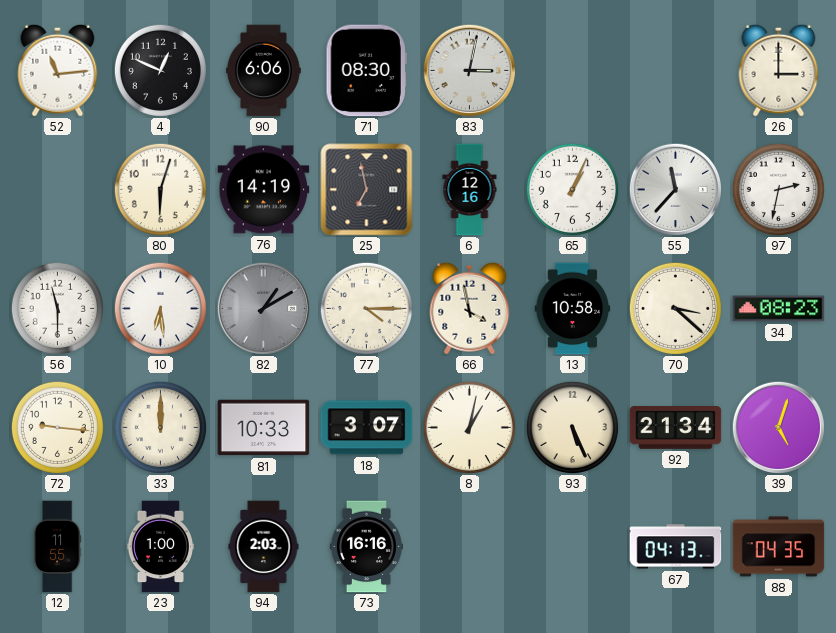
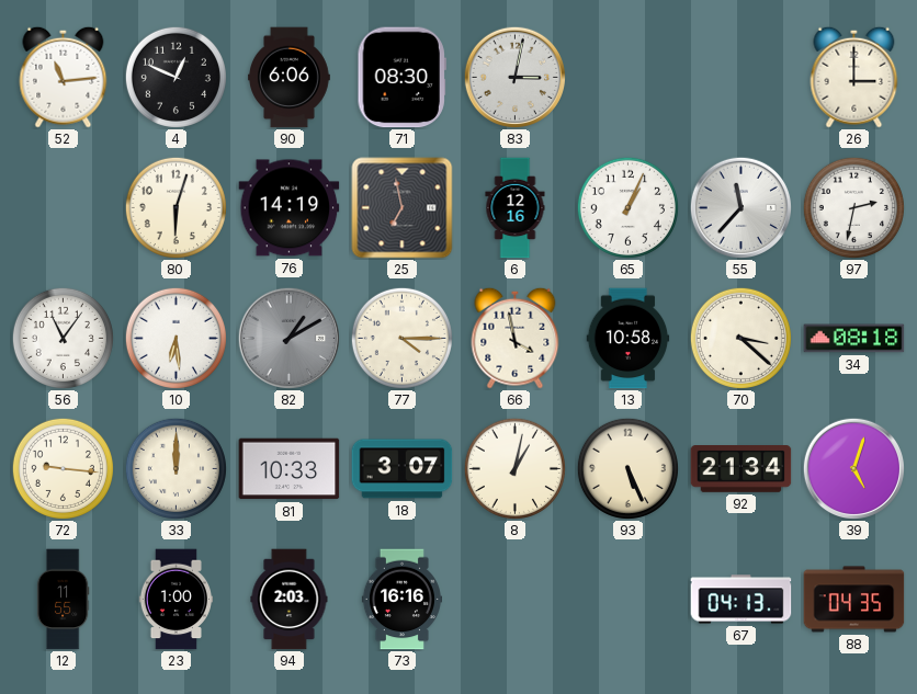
56: 11:30 -> 11:06 (63, 338)
34: 08:23 -> 08:18 (854, 339)
